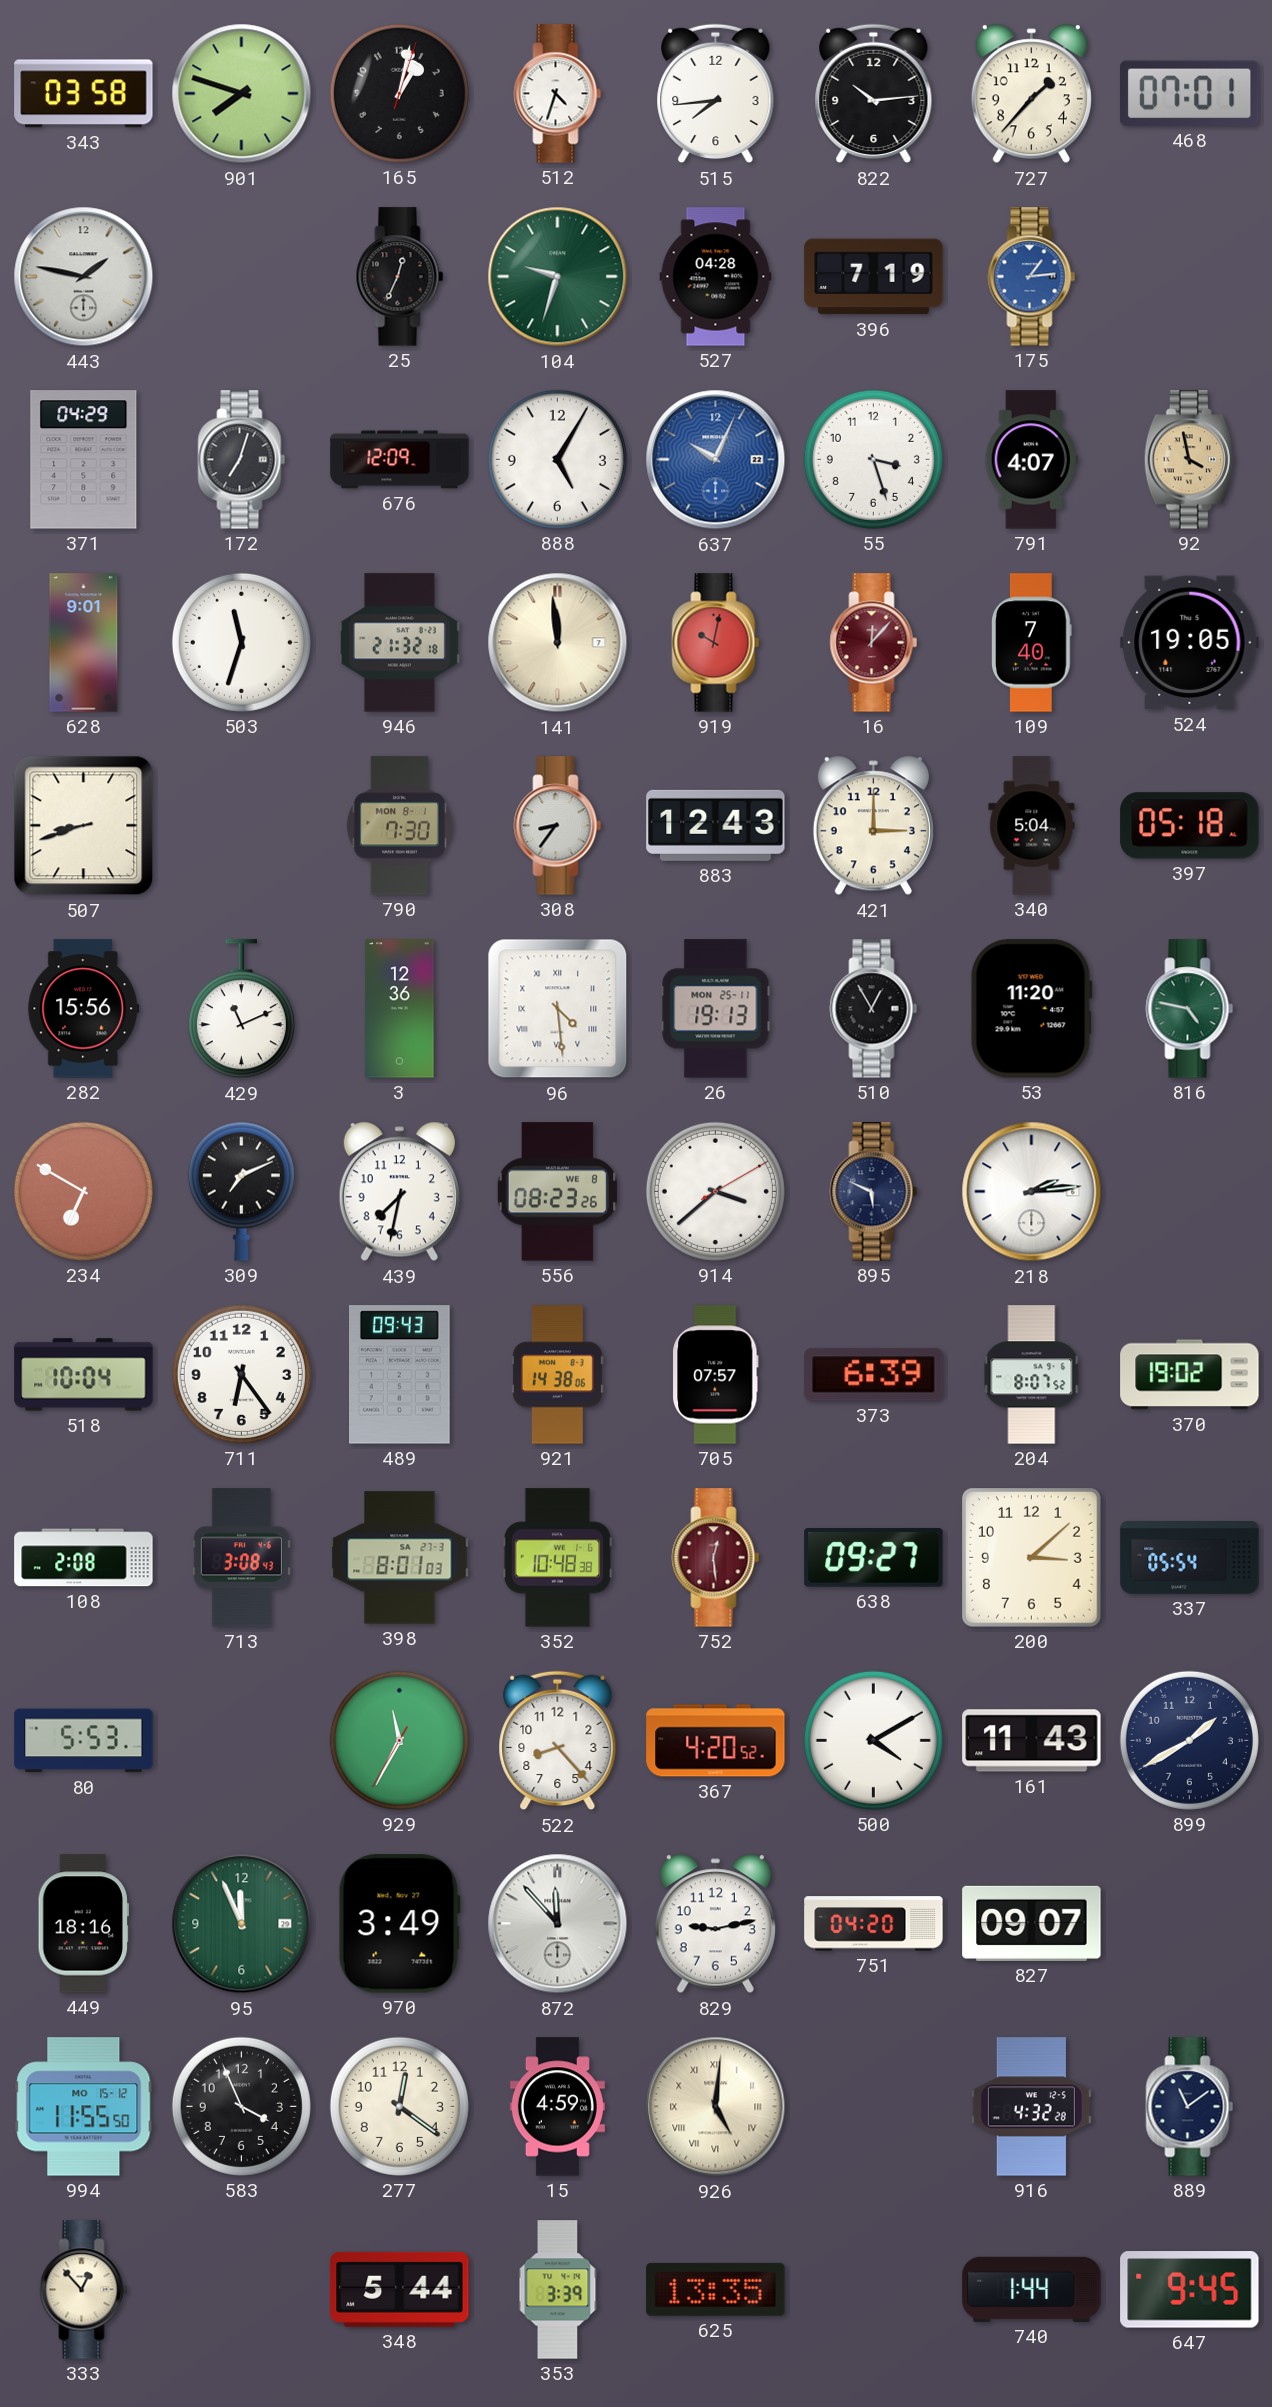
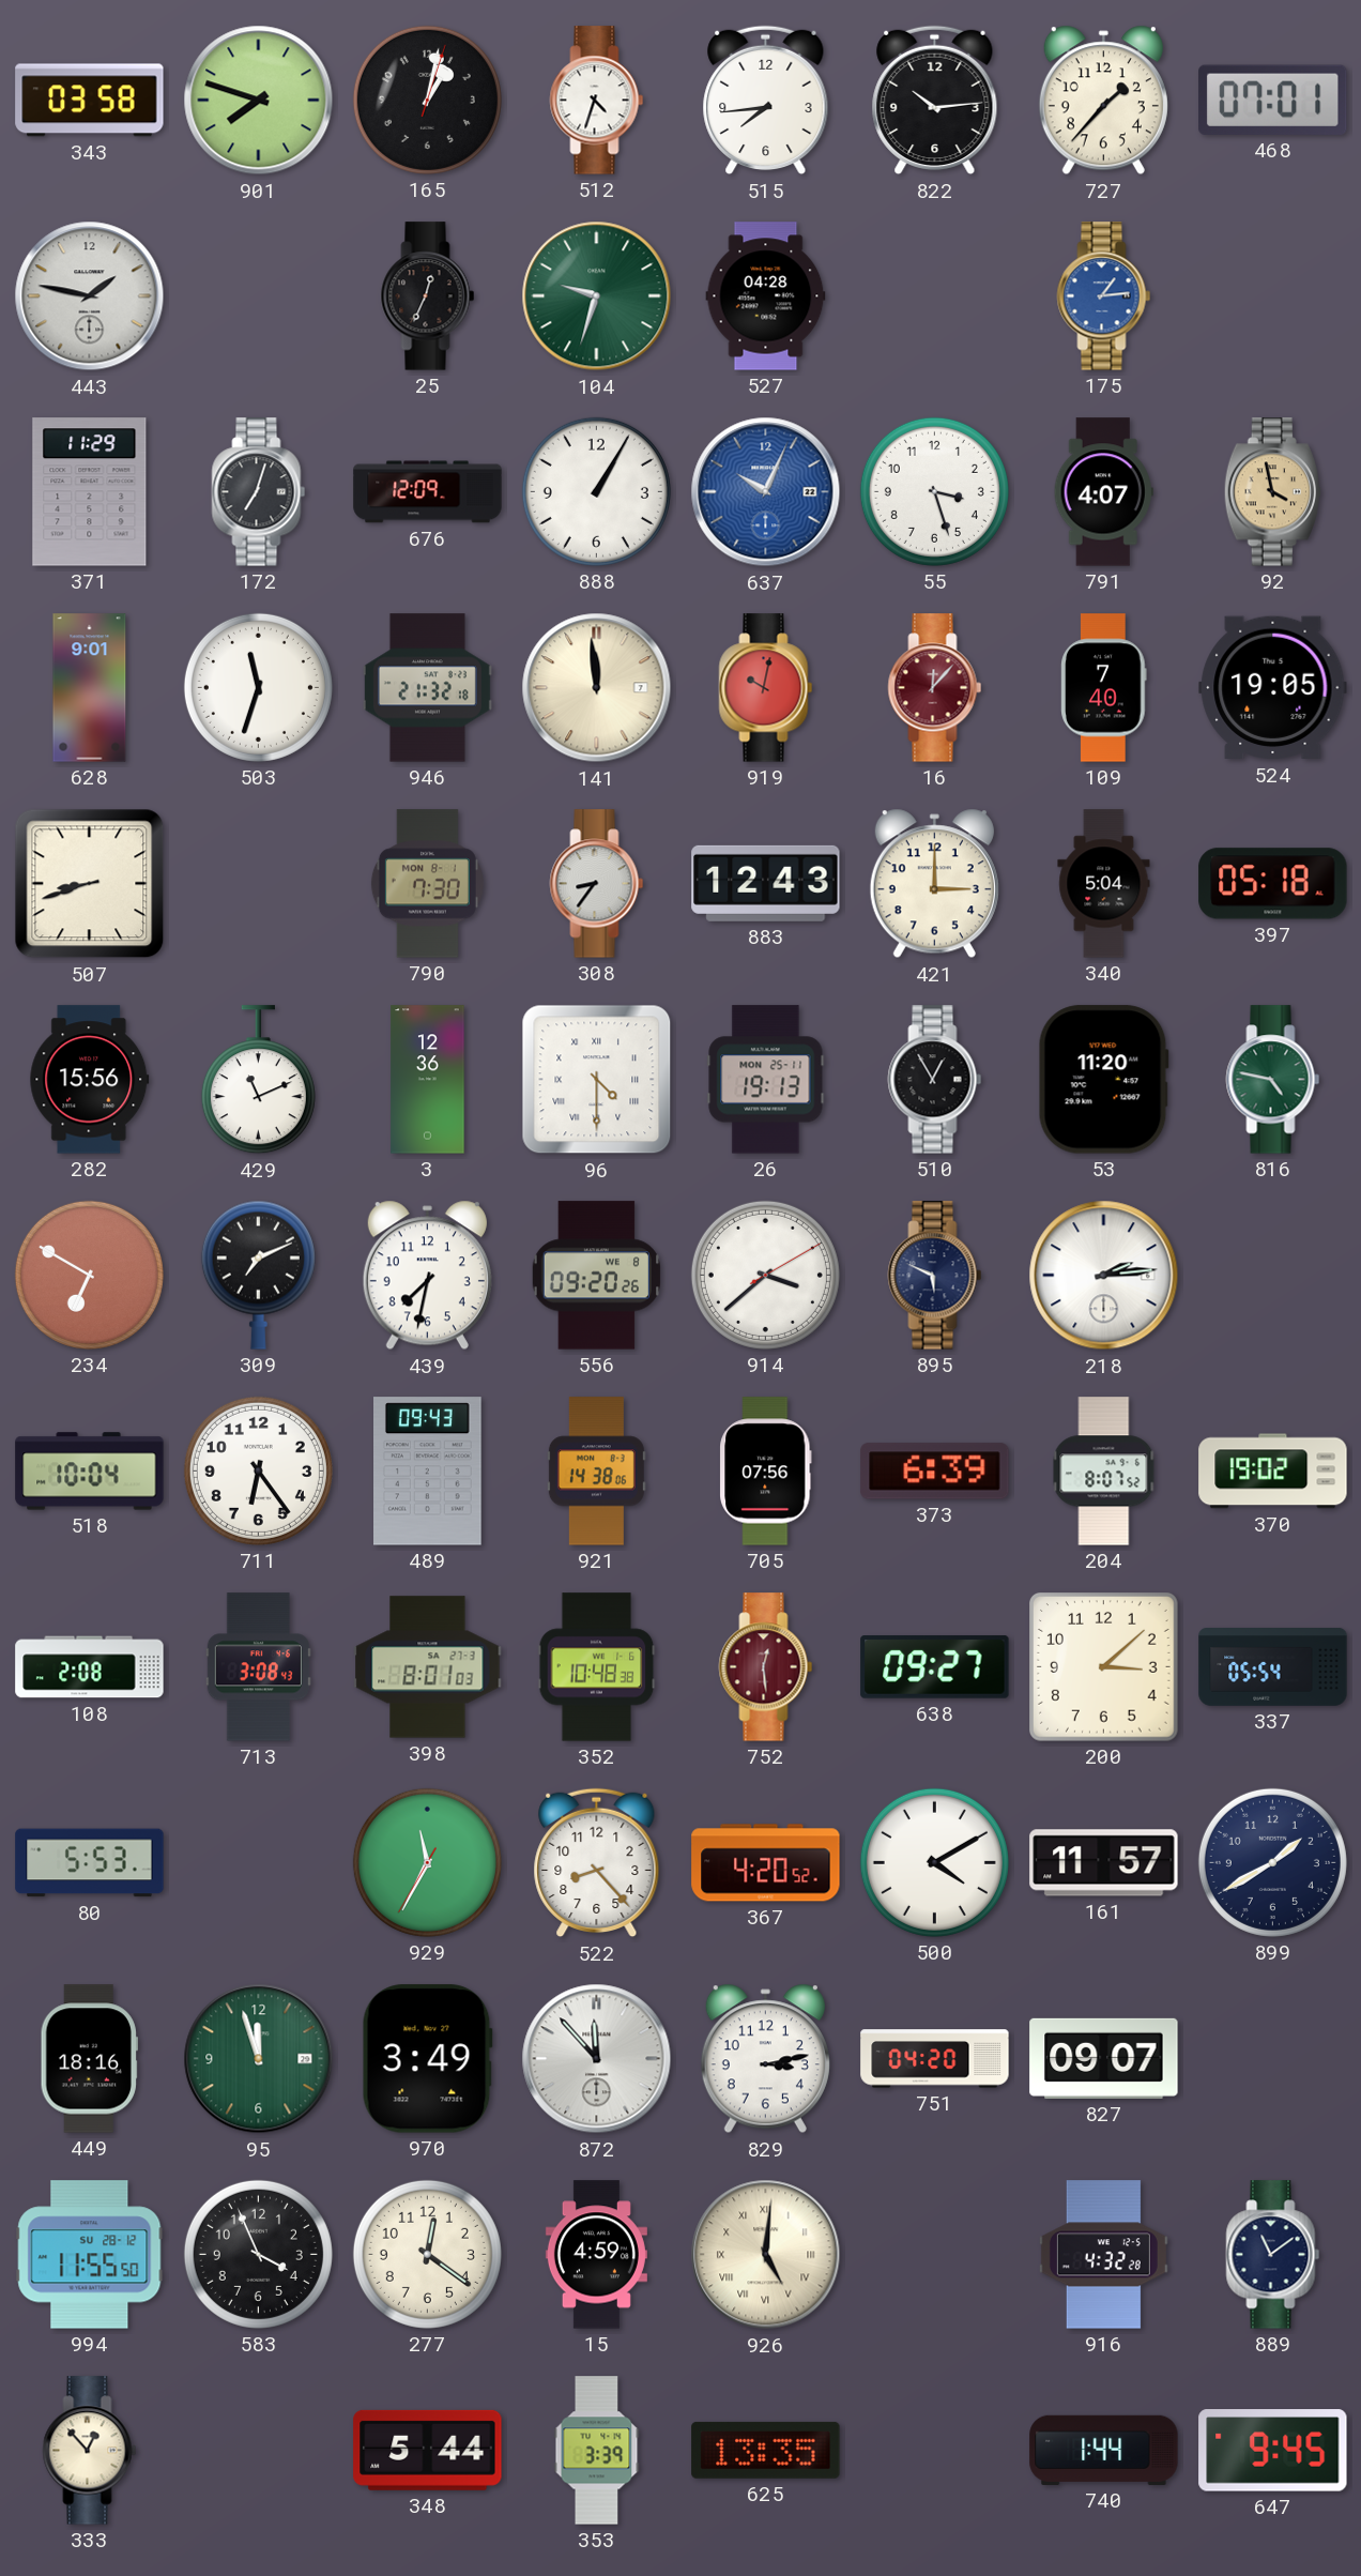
396: 7:19 -> none (874, 277)
371: 04:29 -> 11:29 (90, 492)
888: 5:05 -> 1:05 (596, 491)
96: 4:29 -> 4:30 (597, 1080)
556: 08:23 -> 09:20 (596, 1276)
705: 07:57 -> 07:56 (766, 1472)
161: 11:43 -> 11:57 (1104, 1863)
95: 11:56 -> 11:57 (259, 2059)
829: 9:13 -> 3:13 (765, 2059)
994 date: MO 15-12 -> SU 28-12 (90, 2255)
